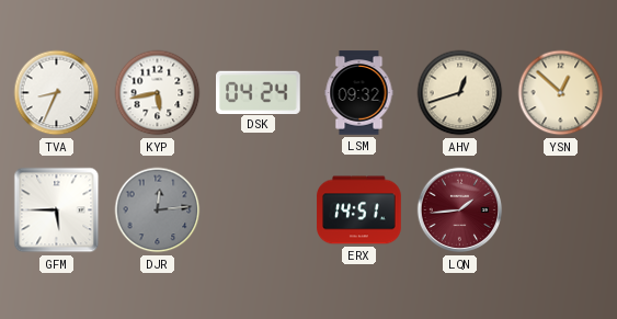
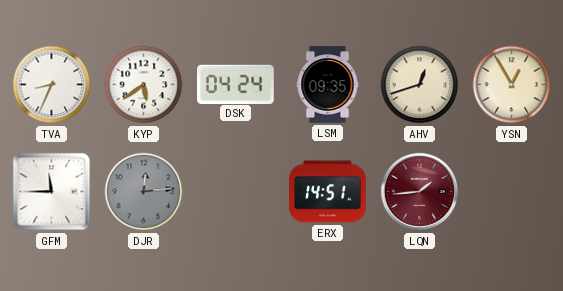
KYP: 5:43 -> 5:39 (144, 85)
LSM: 09:32 -> 09:35 (328, 85)
YSN: 12:52 -> 12:55 (512, 85)
GFM: 5:45 -> 11:45 (52, 192)
